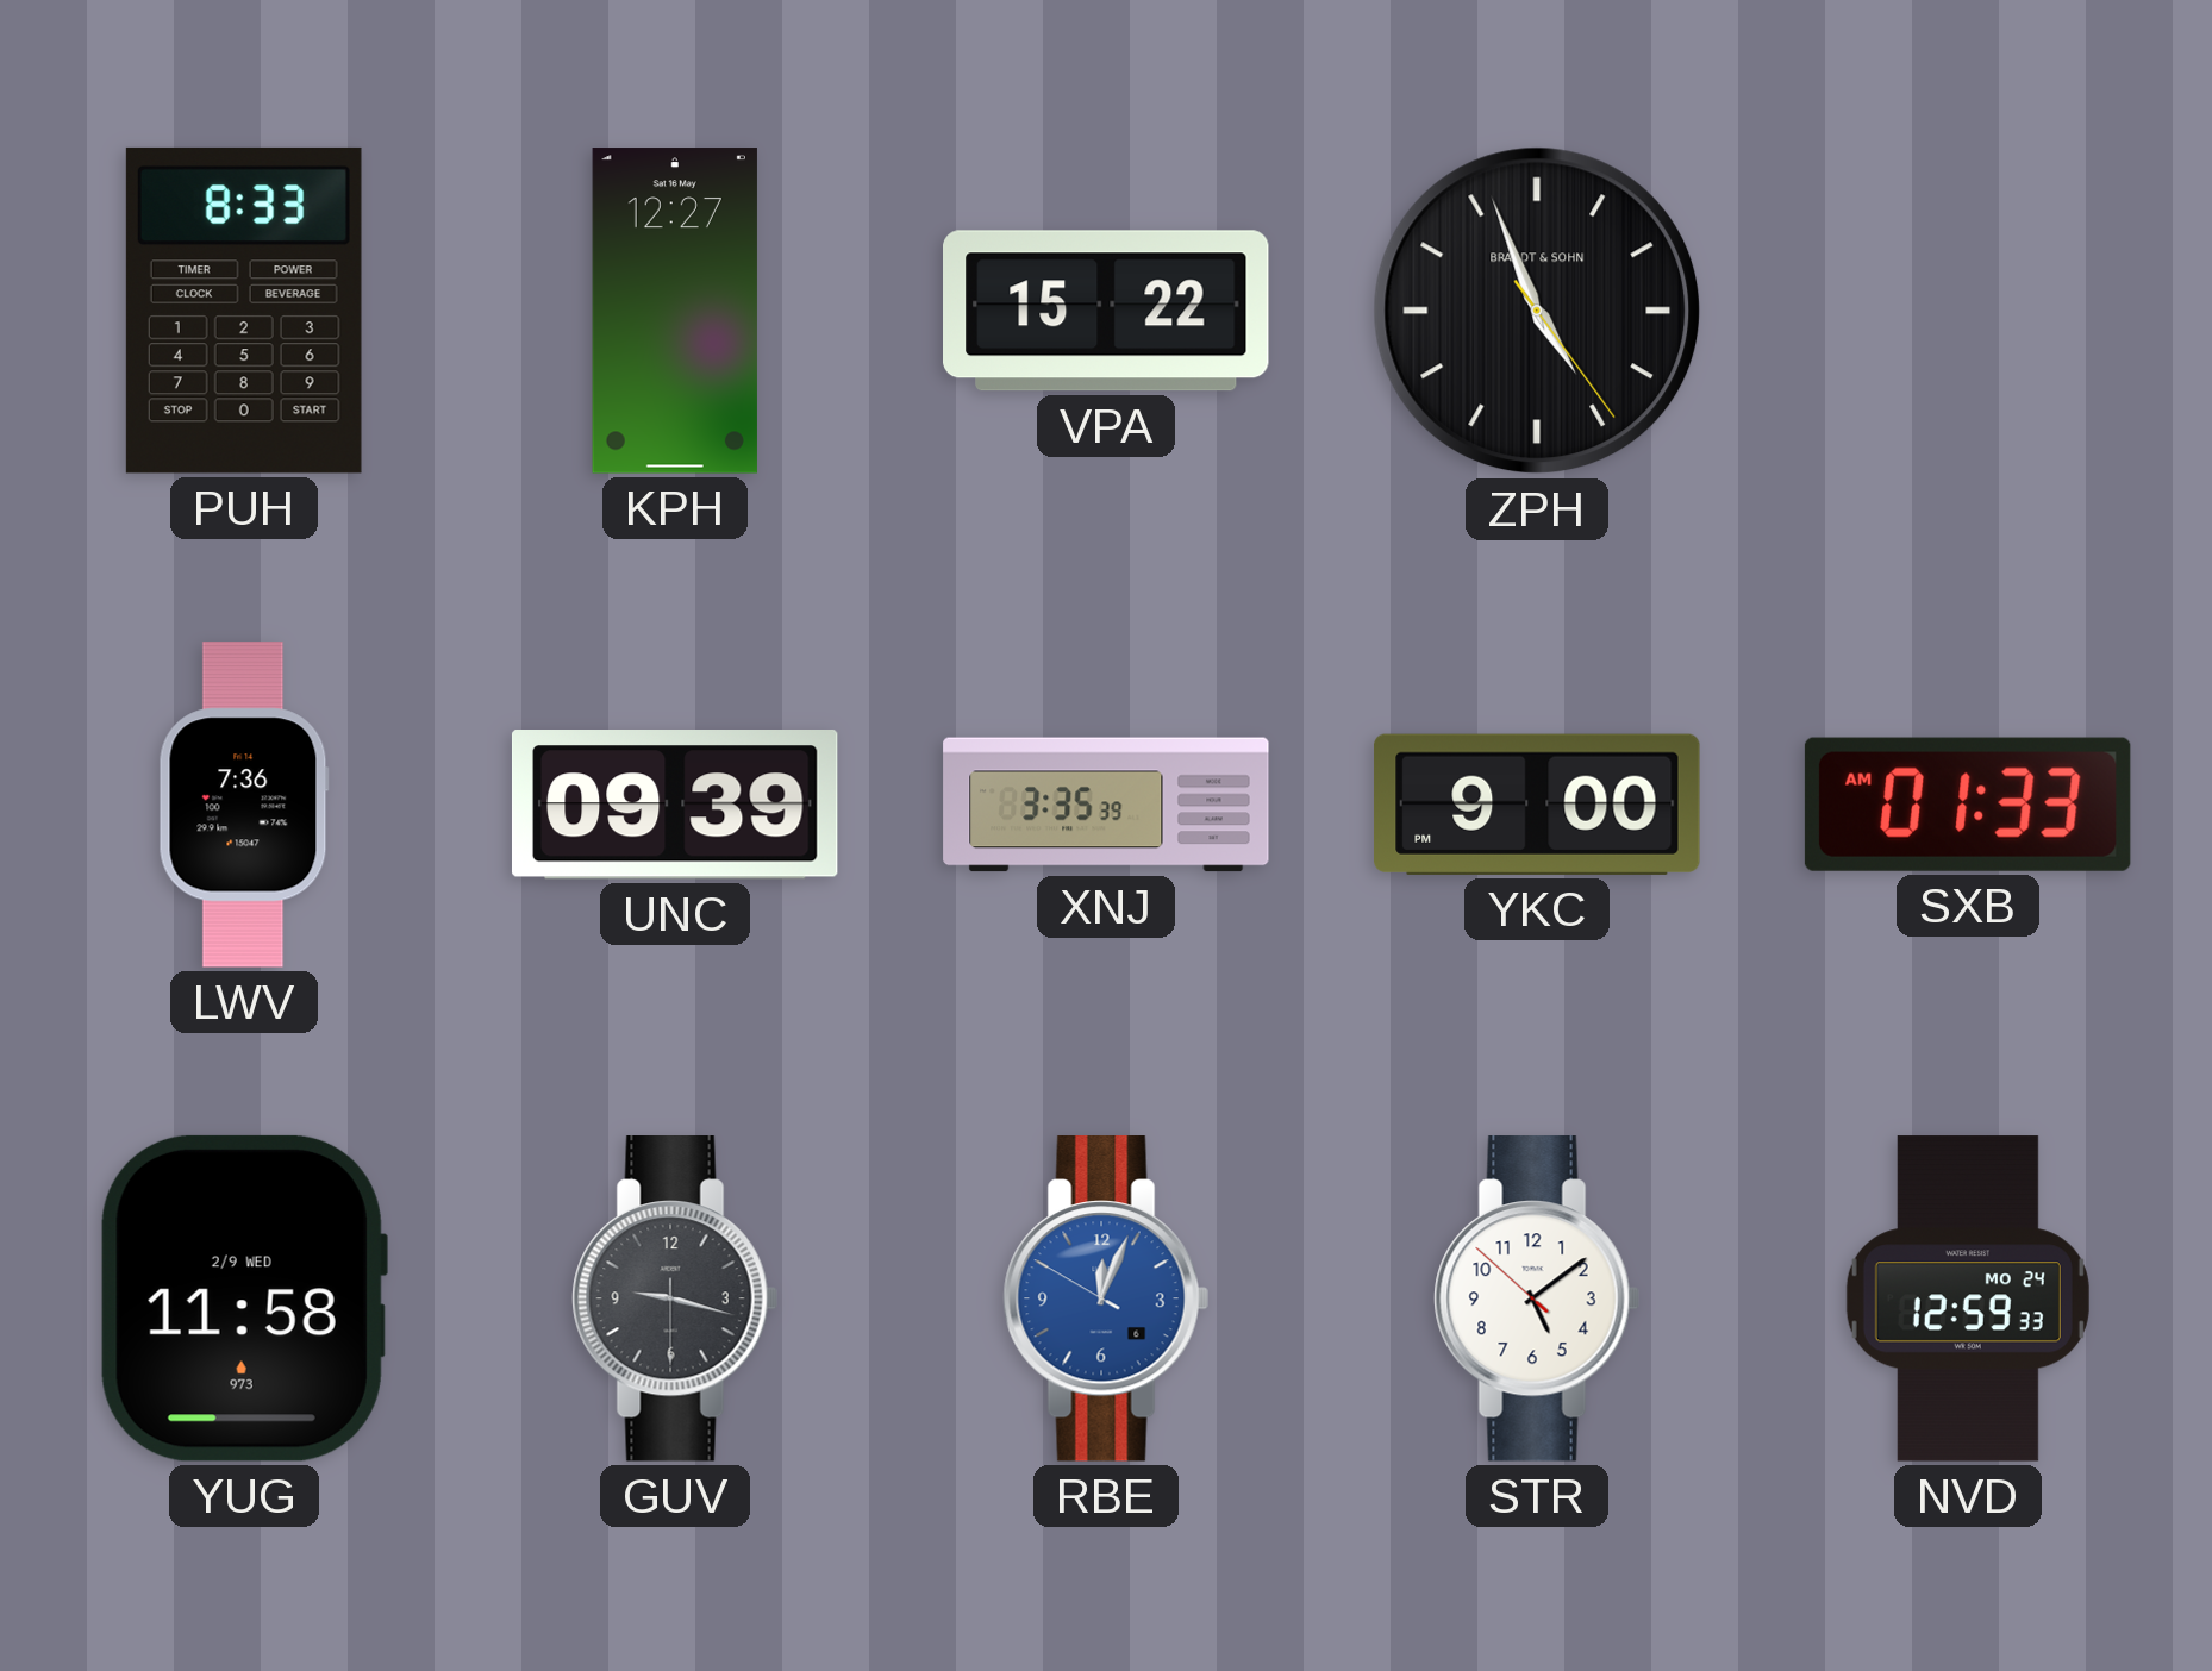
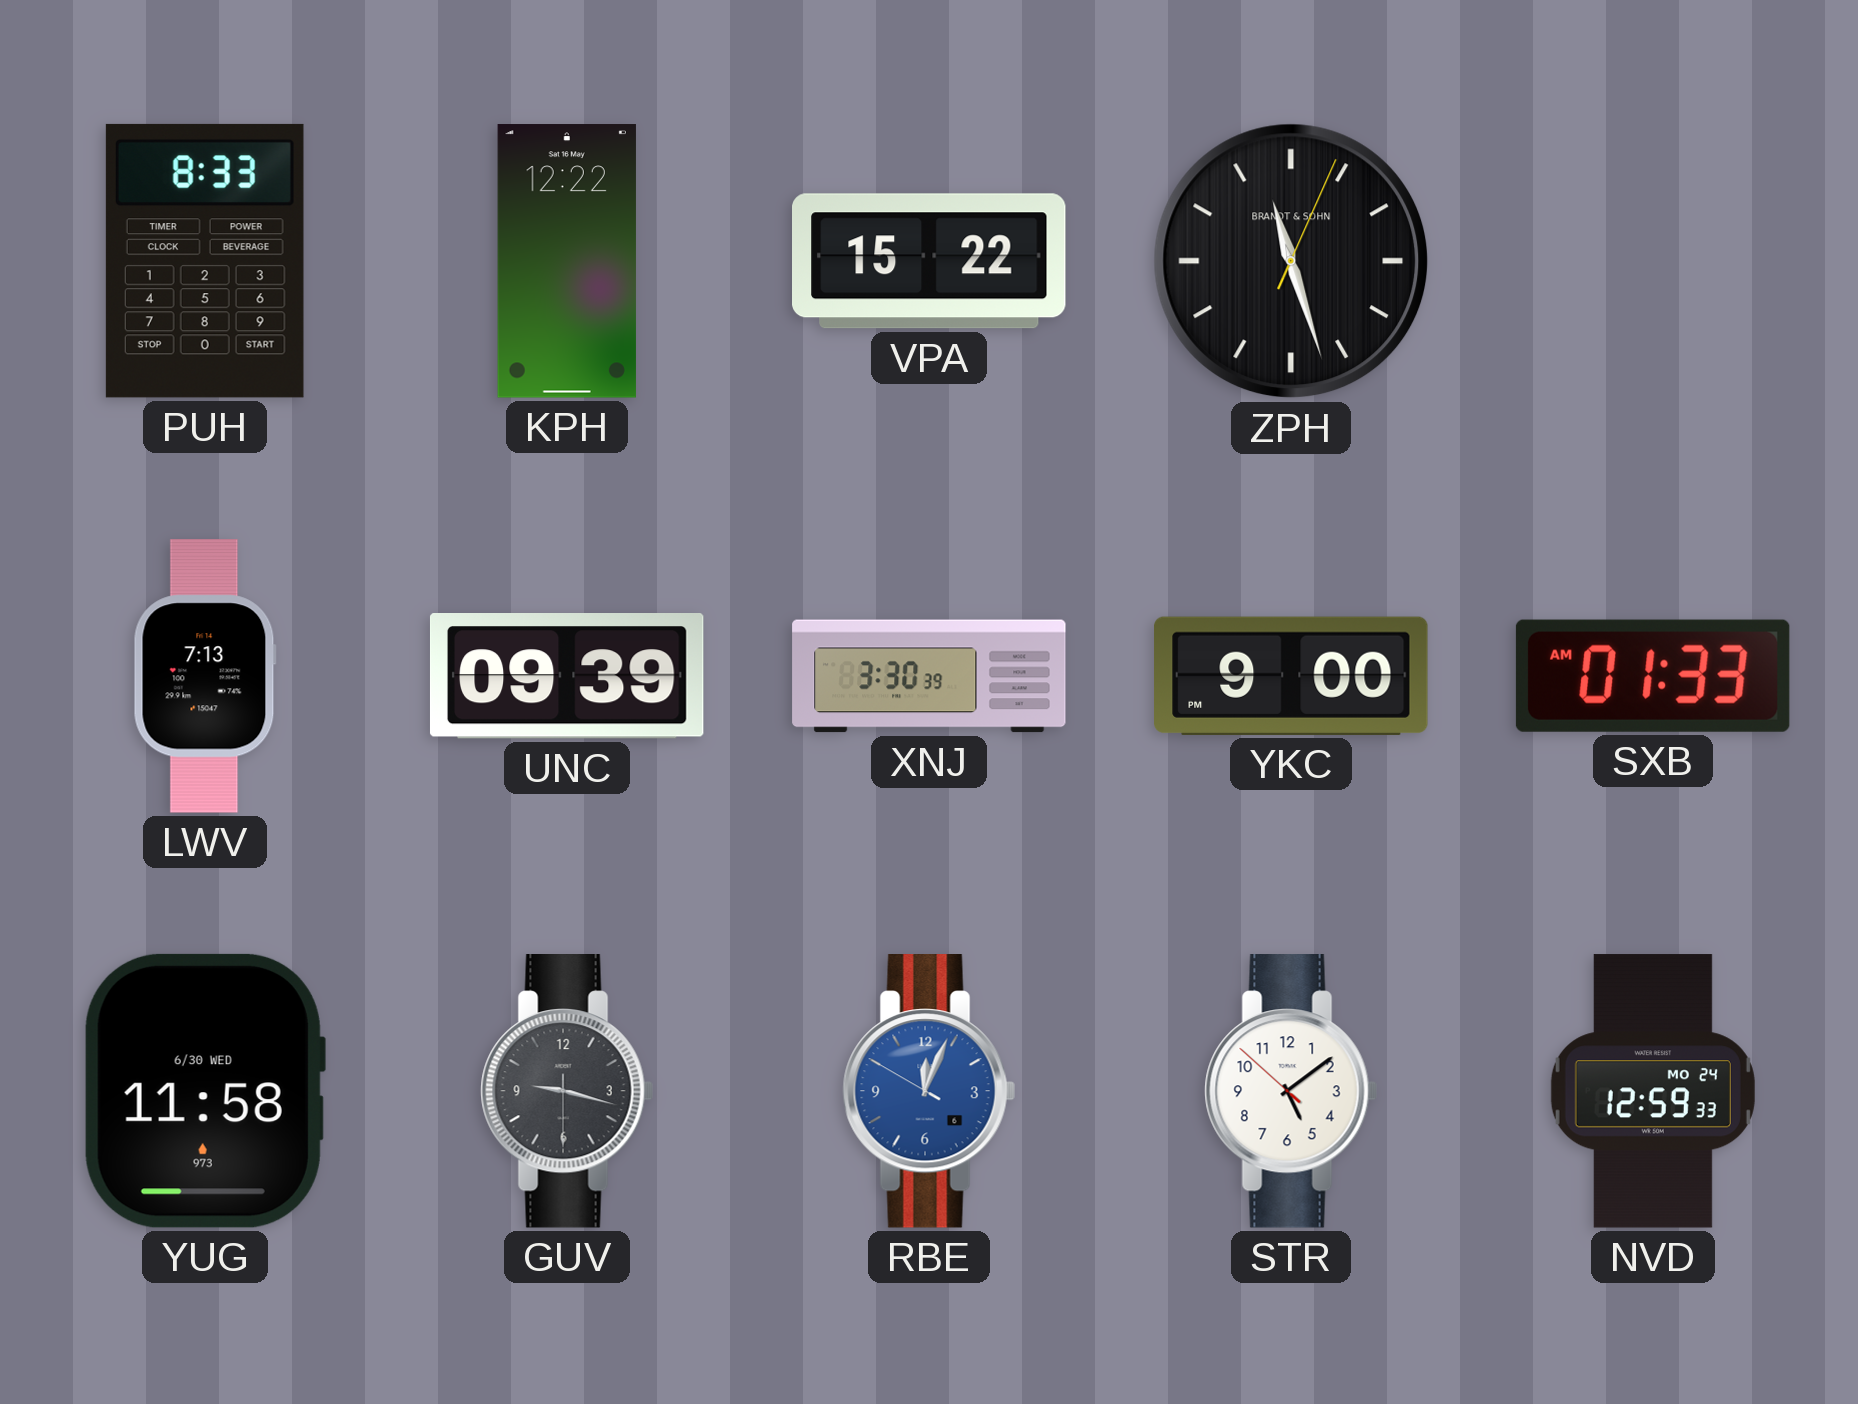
KPH: 12:27 -> 12:22 (567, 261)
ZPH: 4:56 -> 11:27 (1291, 261)
LWV: 7:36 -> 7:13 (205, 676)
XNJ: 3:35 -> 3:30 (929, 676)
YUG date: 2/9 WED -> 6/30 WED (204, 1091)
